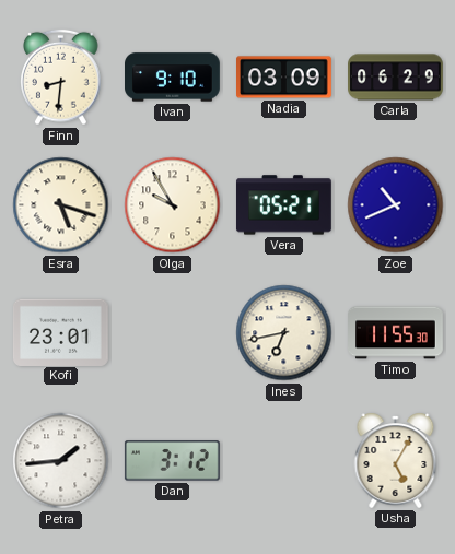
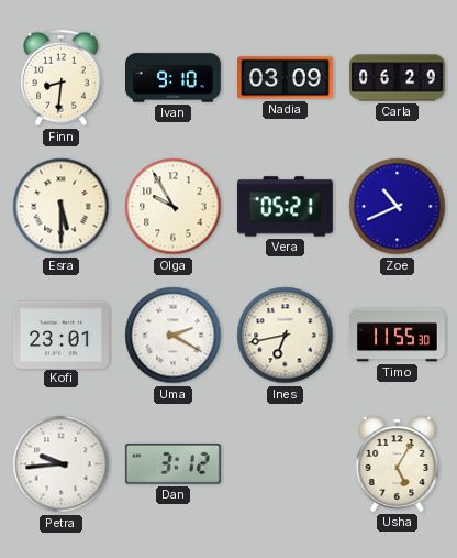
Esra: 5:18 -> 5:30 (62, 207)
Uma: none -> 2:20 (174, 336)
Petra: 1:44 -> 9:44 (62, 464)
